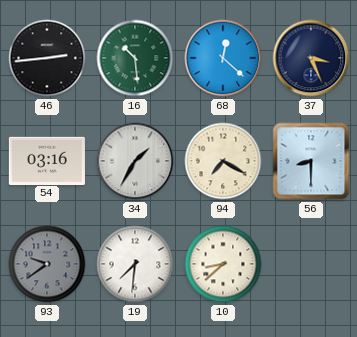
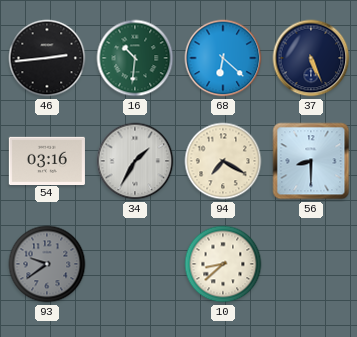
16: 10:29 -> 10:31 (135, 58)
68: 12:22 -> 6:22 (223, 58)
37: 3:26 -> 5:26 (311, 58)
19: 7:31 -> none (135, 264)
